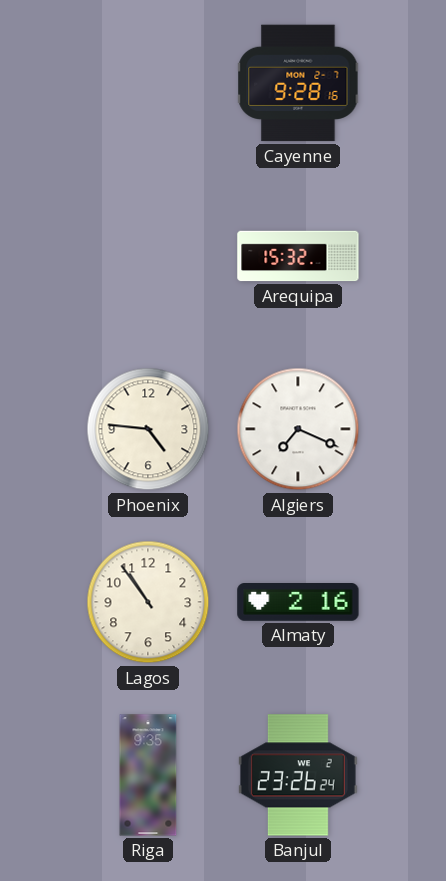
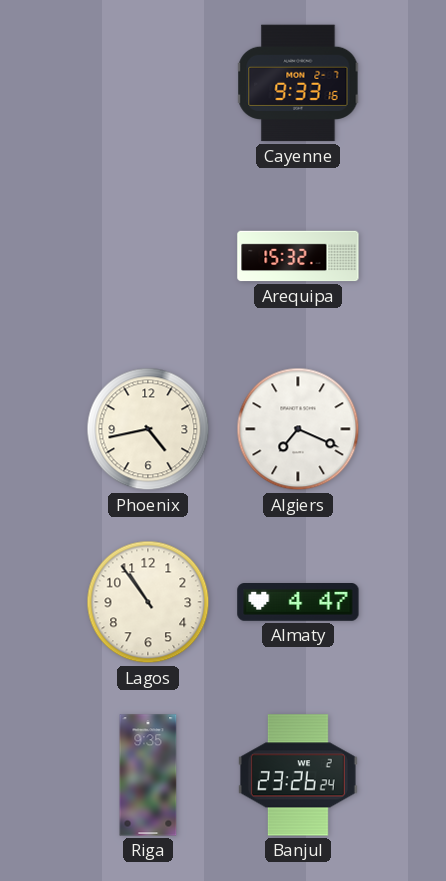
Cayenne: 9:28 -> 9:33 (298, 83)
Phoenix: 4:46 -> 4:43 (148, 429)
Almaty: 2:16 -> 4:47 (298, 603)
